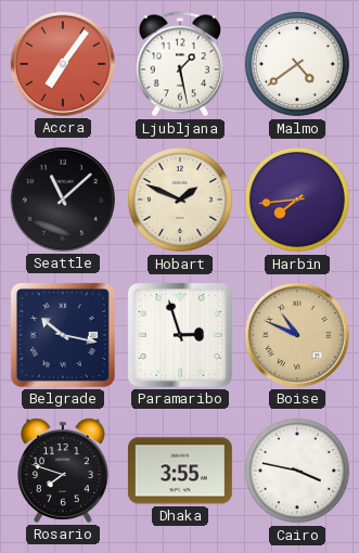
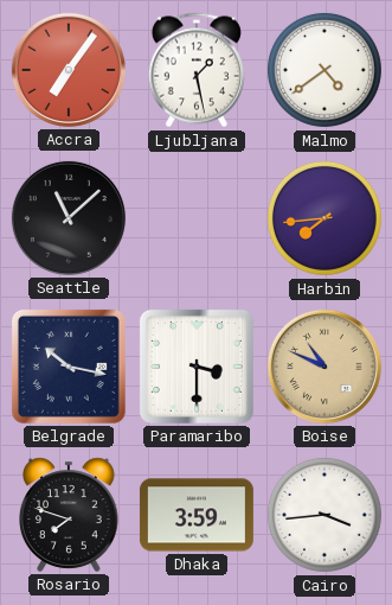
Hobart: 1:49 -> none (180, 200)
Paramaribo: 2:57 -> 3:30 (197, 367)
Dhaka: 3:55 -> 3:59 (197, 515)
Cairo: 3:47 -> 3:44 (324, 515)
